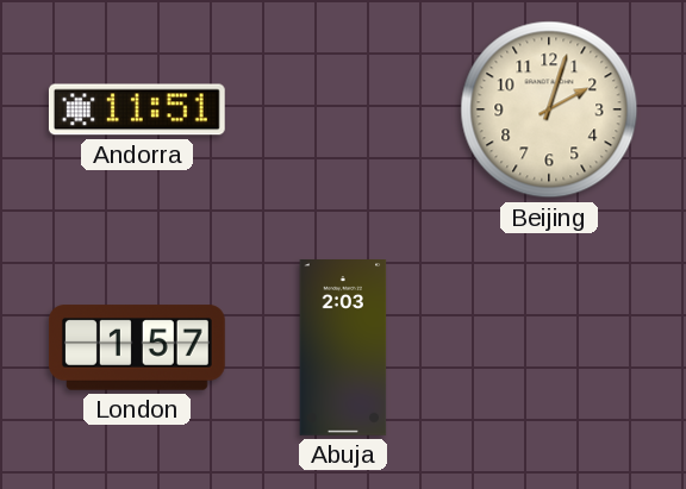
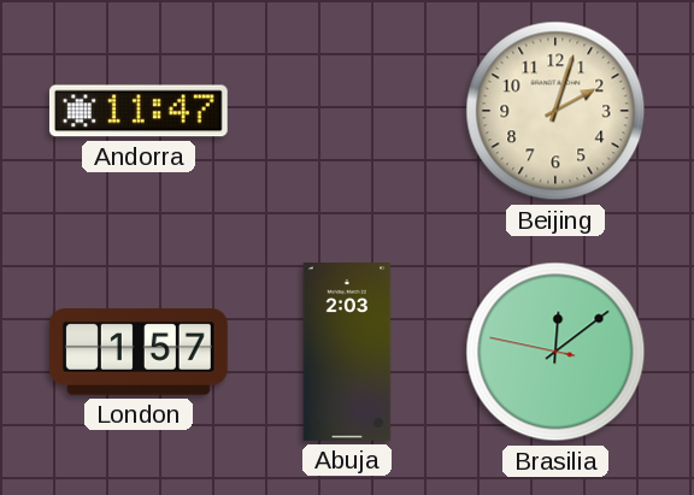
Andorra: 11:51 -> 11:47 (139, 111)
Brasilia: none -> 12:08 (555, 352)
